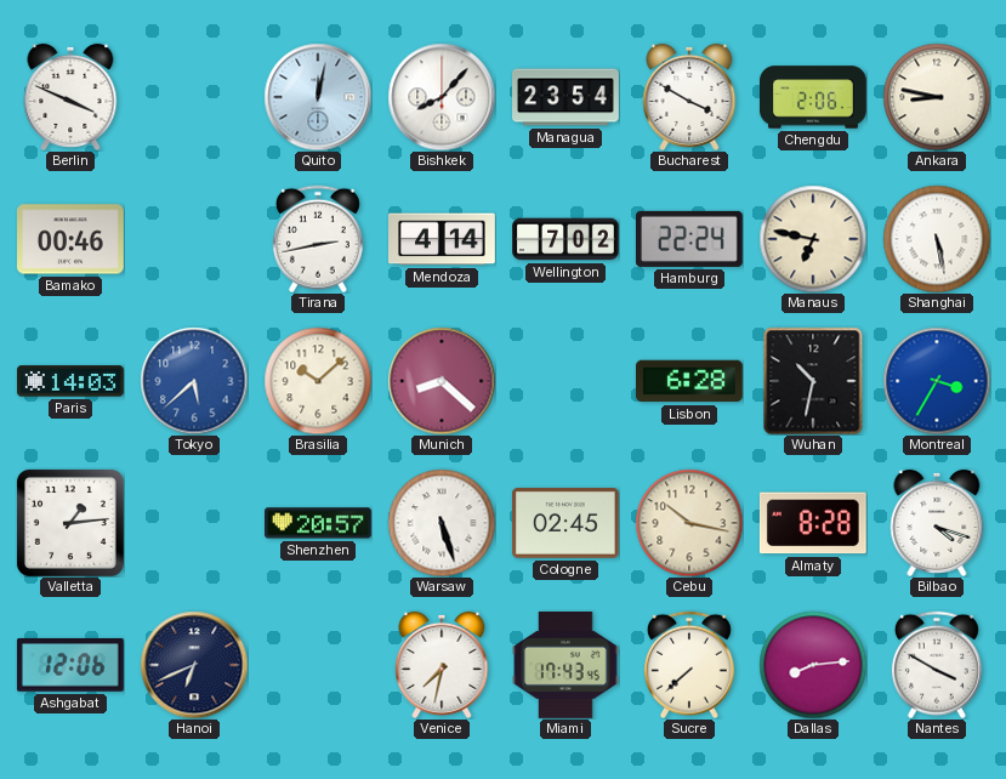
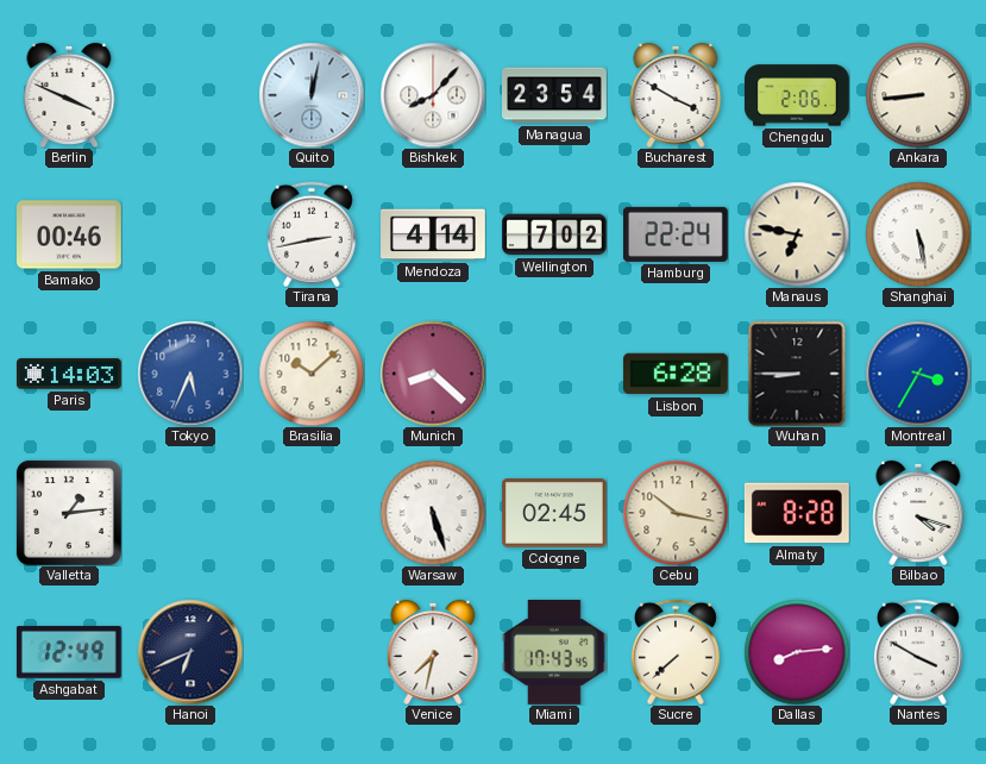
Ankara: 8:47 -> 8:44 (918, 95)
Tokyo: 5:38 -> 5:34 (190, 374)
Wuhan: 10:32 -> 8:45 (797, 374)
Shenzhen: 20:57 -> none (319, 523)
Ashgabat: 12:06 -> 12:49 (69, 652)
